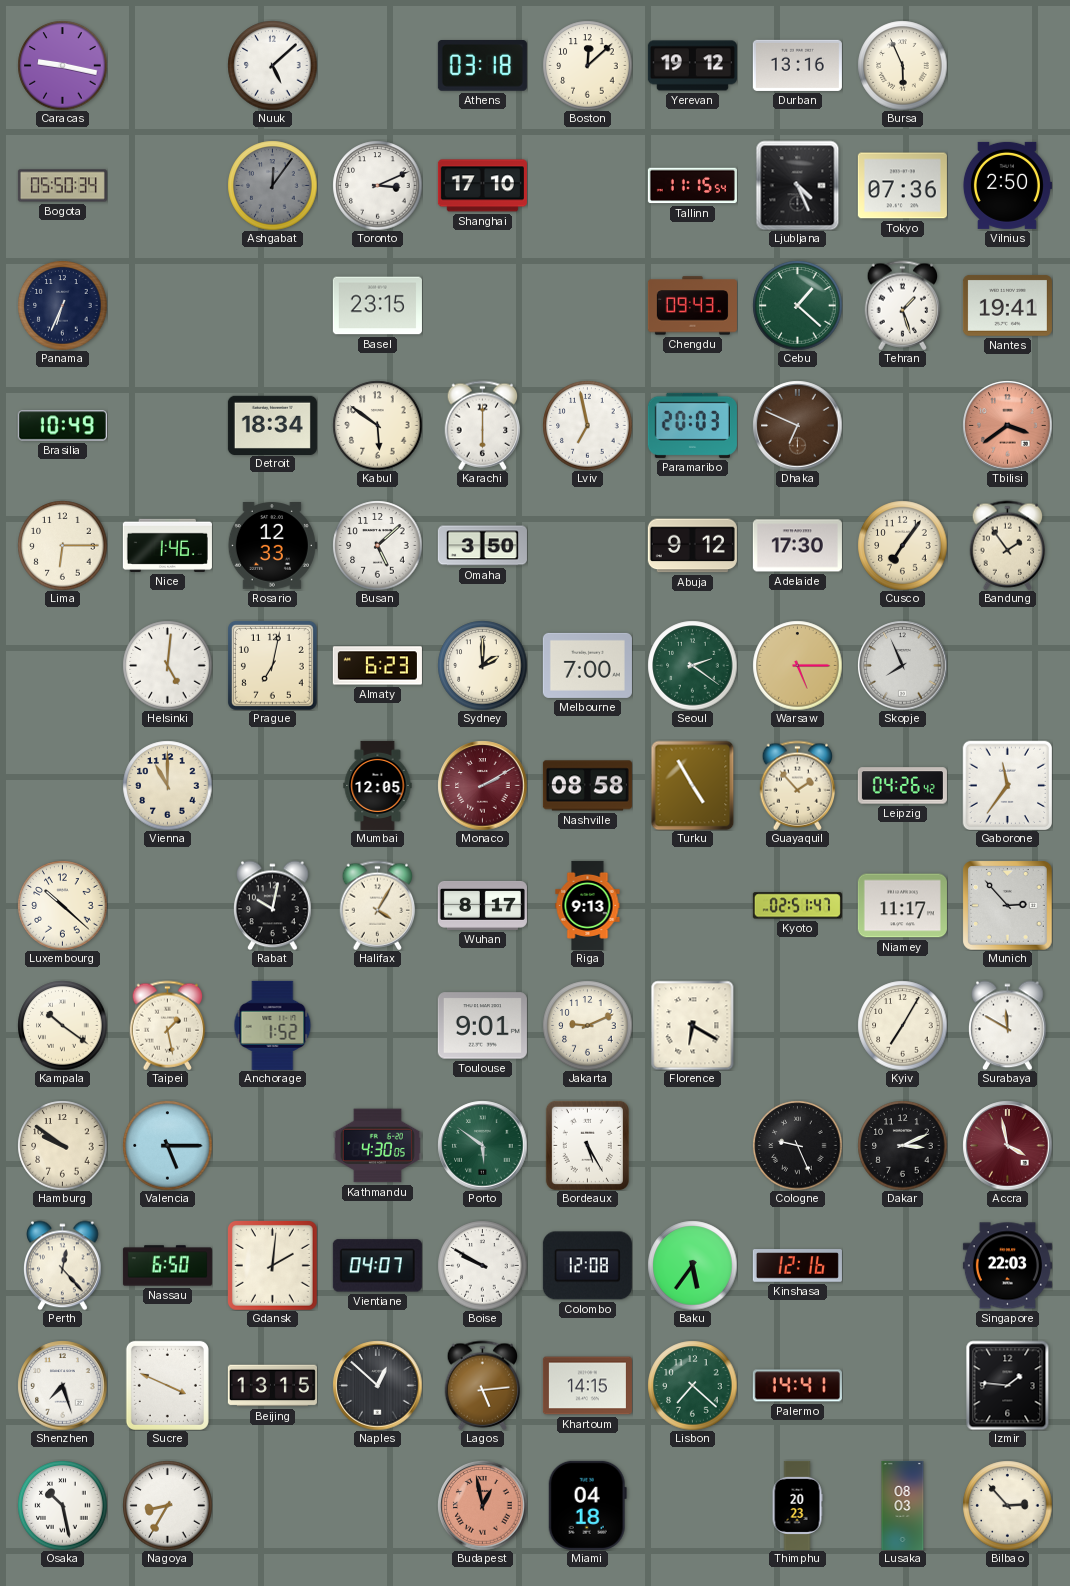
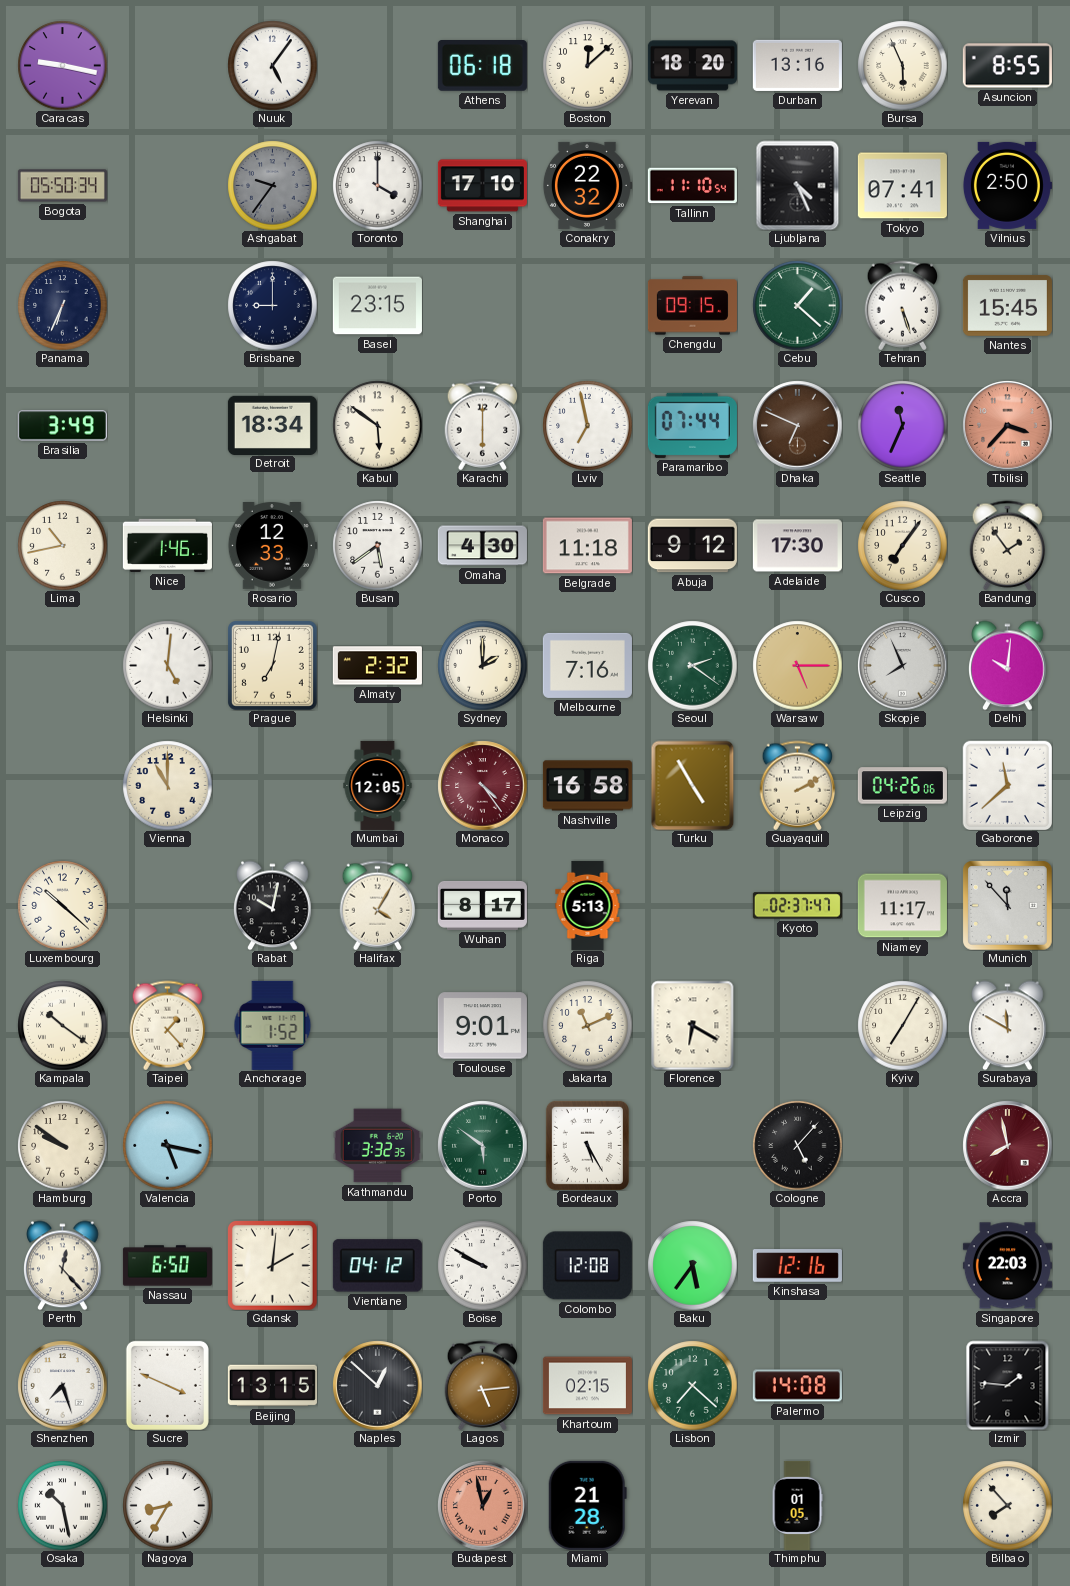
Nuuk: 5:08 -> 5:06 (272, 65)
Athens: 03:18 -> 06:18 (482, 66)
Yerevan: 19:12 -> 18:20 (692, 66)
Asuncion: none -> 8:55 (1007, 66)
Ashgabat: 12:06 -> 9:36 (272, 185)
Toronto: 3:11 -> 4:00 (377, 185)
Conakry: none -> 22:32 (587, 185)
Tallinn: 11:15 -> 11:10 (692, 186)
Tokyo: 07:36 -> 07:41 (902, 186)
Brisbane: none -> 9:00 (272, 305)
Chengdu: 09:43 -> 09:15 (692, 306)
Tehran: 1:27 -> 5:27 (903, 305)
Nantes: 19:41 -> 15:45 (1007, 305)
Brasilia: 10:49 -> 3:49 (62, 426)
Paramaribo: 20:03 -> 07:44 (692, 425)
Seattle: none -> 11:34 (902, 425)
Tbilisi: 3:39 -> 3:37 (1007, 425)
Lima: 6:15 -> 10:43 (62, 545)
Busan: 5:08 -> 5:39 (377, 545)
Omaha: 3:50 -> 4:30 (482, 546)
Belgrade: none -> 11:18 (587, 546)
Almaty: 6:23 -> 2:32 (377, 666)
Melbourne: 7:00 -> 7:16 (587, 665)
Delhi: none -> 10:01 (1008, 665)
Monaco: 2:10 -> 4:24 (482, 785)
Nashville: 08:58 -> 16:58 (587, 786)
Guayaquil: 1:53 -> 2:10 (798, 785)
Leipzig: 04:26:42 -> 04:26:06 (902, 786)
Gaborone: 11:36 -> 11:38 (1007, 785)
Riga: 9:13 -> 5:13 (588, 905)
Kyoto: 02:51 -> 02:37 (797, 906)
Munich: 2:53 -> 11:53 (1007, 905)
Taipei: 1:28 -> 1:23 (168, 1025)
Jakarta: 9:11 -> 11:11 (587, 1025)
Valencia: 5:15 -> 5:17 (167, 1145)
Kathmandu: 4:30 -> 3:32 (377, 1146)
Cologne: 9:26 -> 5:07 (797, 1145)
Dakar: 3:11 -> none (902, 1145)
Accra: 3:58 -> 7:58 (1007, 1145)
Vientiane: 04:07 -> 04:12 (377, 1266)
Khartoum: 14:15 -> 02:15 (587, 1386)
Palermo: 14:41 -> 14:08 (797, 1386)
Miami: 04:18 -> 21:28 (587, 1505)
Thimphu: 20:23 -> 01:05 (797, 1505)
Lusaka: 08:03 -> none (903, 1505)
Bilbao: 2:53 -> 7:53 (1007, 1505)
